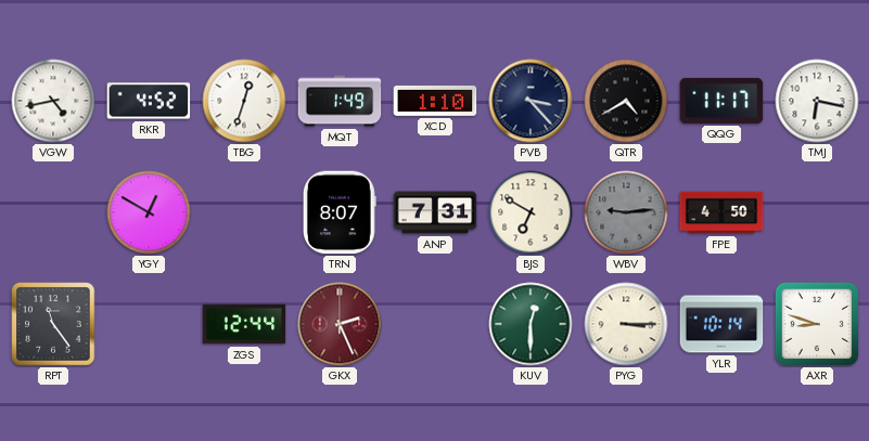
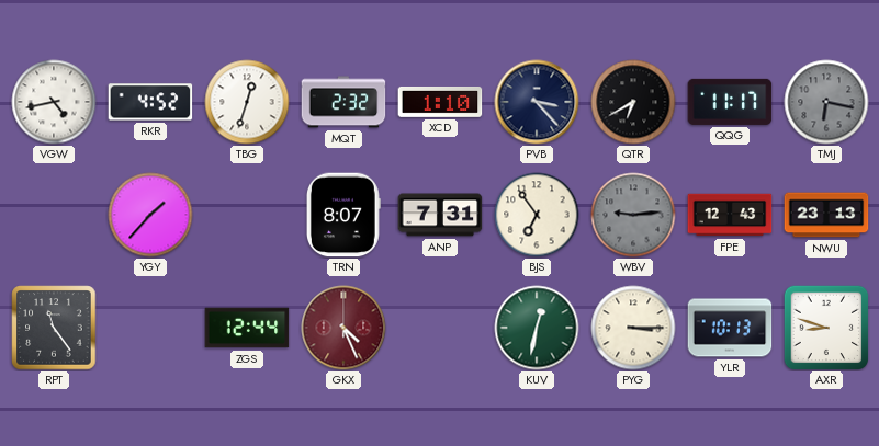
MQT: 1:49 -> 2:32 (343, 102)
QTR: 4:40 -> 6:40 (633, 102)
TMJ dial: white -> grey (826, 102)
YGY: 12:50 -> 1:37 (150, 215)
BJS: 6:50 -> 6:54 (537, 215)
FPE: 4:50 -> 12:43 (730, 215)
NWU: none -> 23:13 (826, 215)
GKX: 2:26 -> 4:26 (343, 328)
KUV: 12:30 -> 12:32 (537, 328)
YLR: 10:14 -> 10:13 (730, 328)
